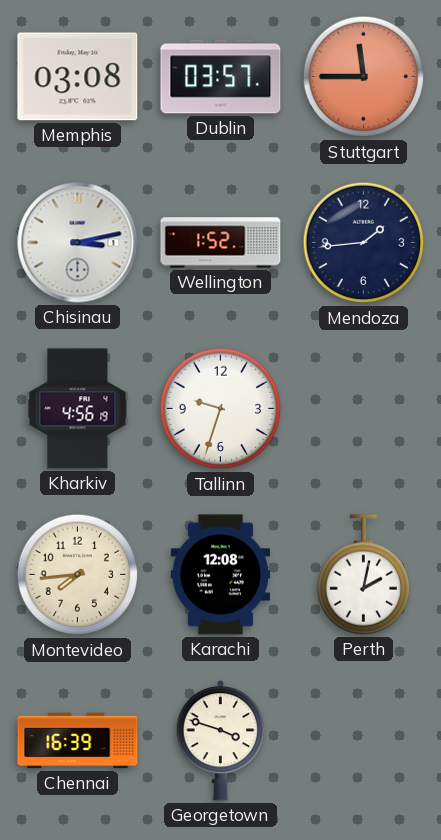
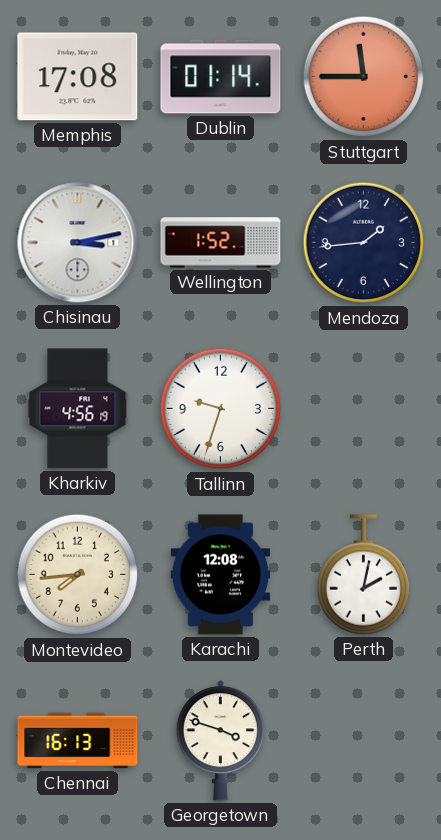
Memphis: 03:08 -> 17:08 (78, 77)
Dublin: 03:57 -> 01:14 (221, 77)
Chennai: 16:39 -> 16:13 (78, 741)
